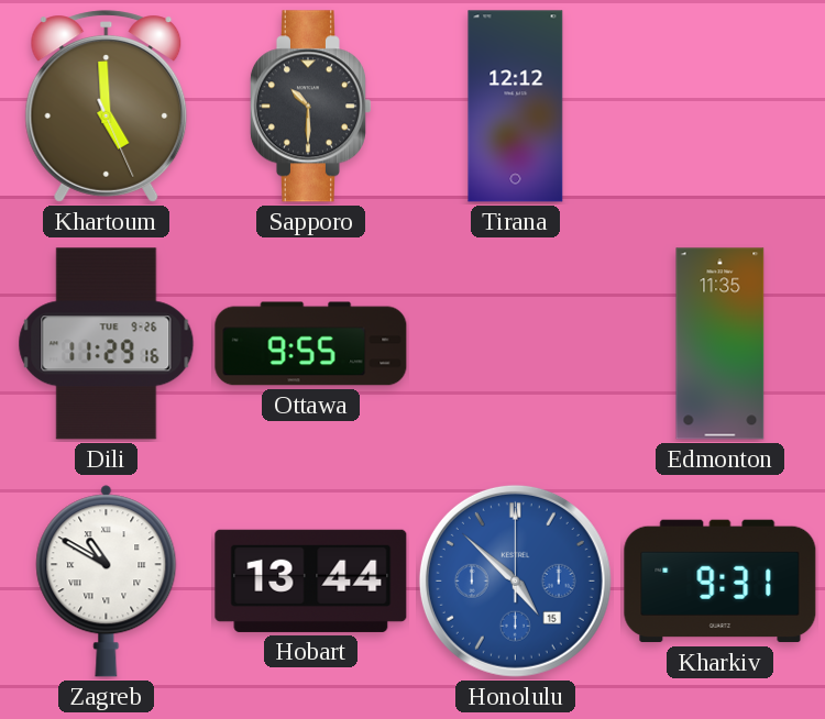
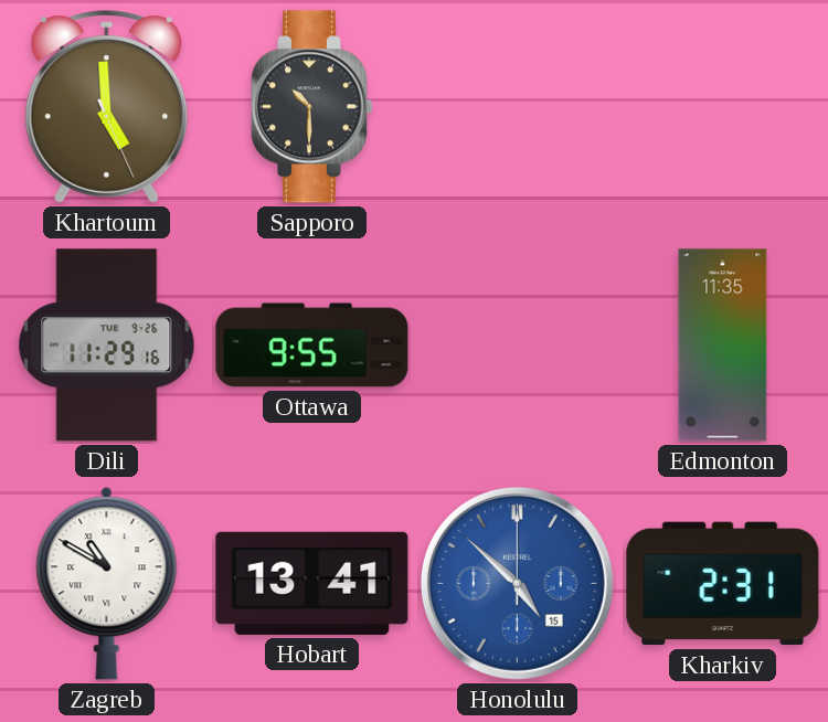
Tirana: 12:12 -> none (516, 107)
Hobart: 13:44 -> 13:41 (312, 583)
Kharkiv: 9:31 -> 2:31 (723, 584)
